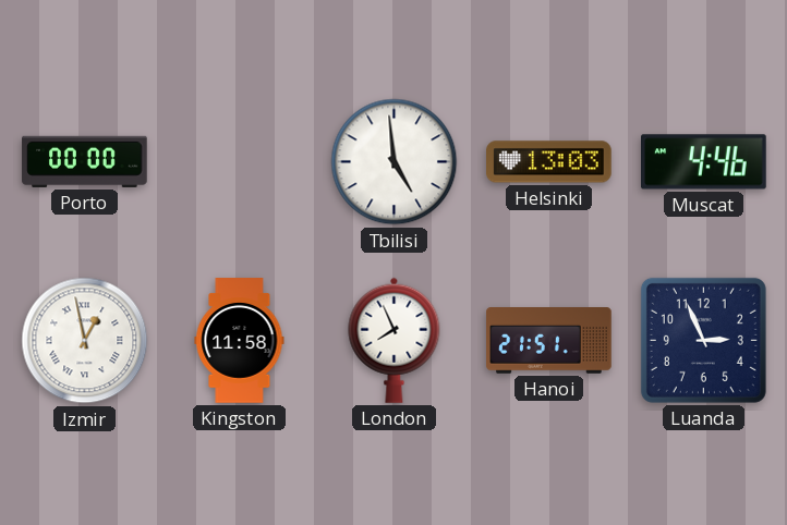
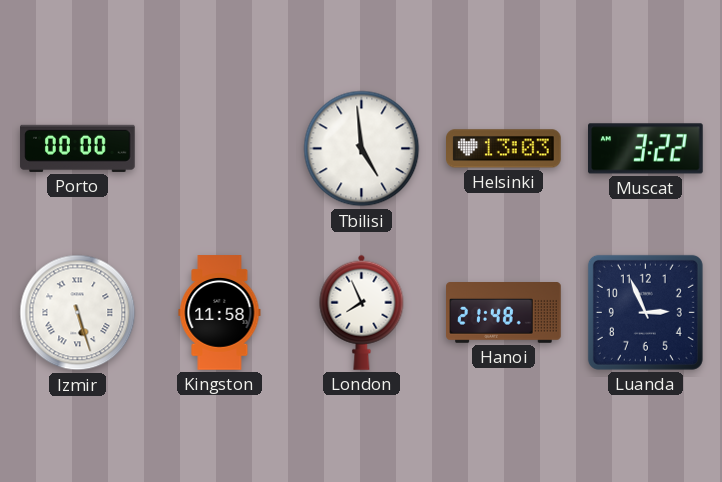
Muscat: 4:46 -> 3:22 (646, 149)
Izmir: 12:58 -> 5:27 (78, 313)
Hanoi: 21:51 -> 21:48 (504, 313)
